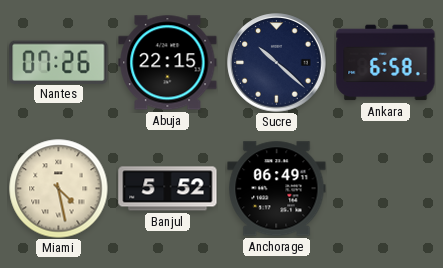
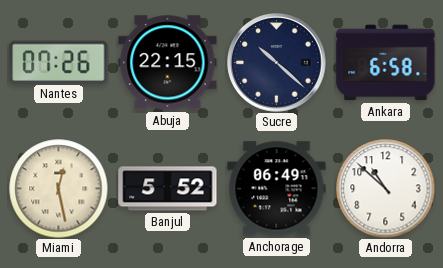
Miami: 4:28 -> 12:28 (59, 189)
Andorra: none -> 10:52 (386, 189)
